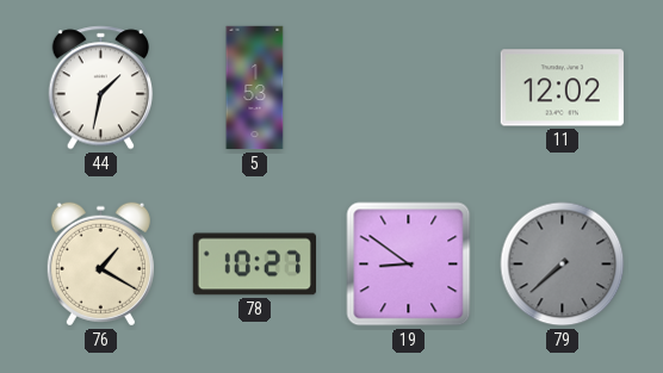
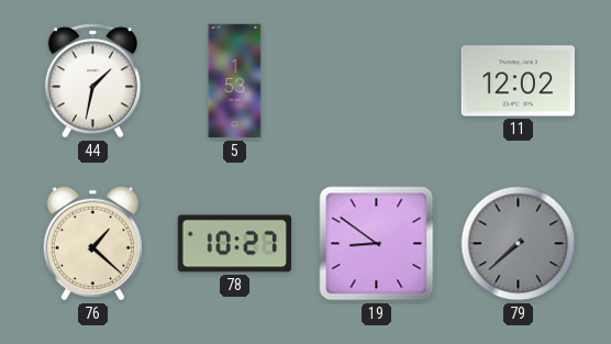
76: 1:20 -> 1:22 (92, 244)
